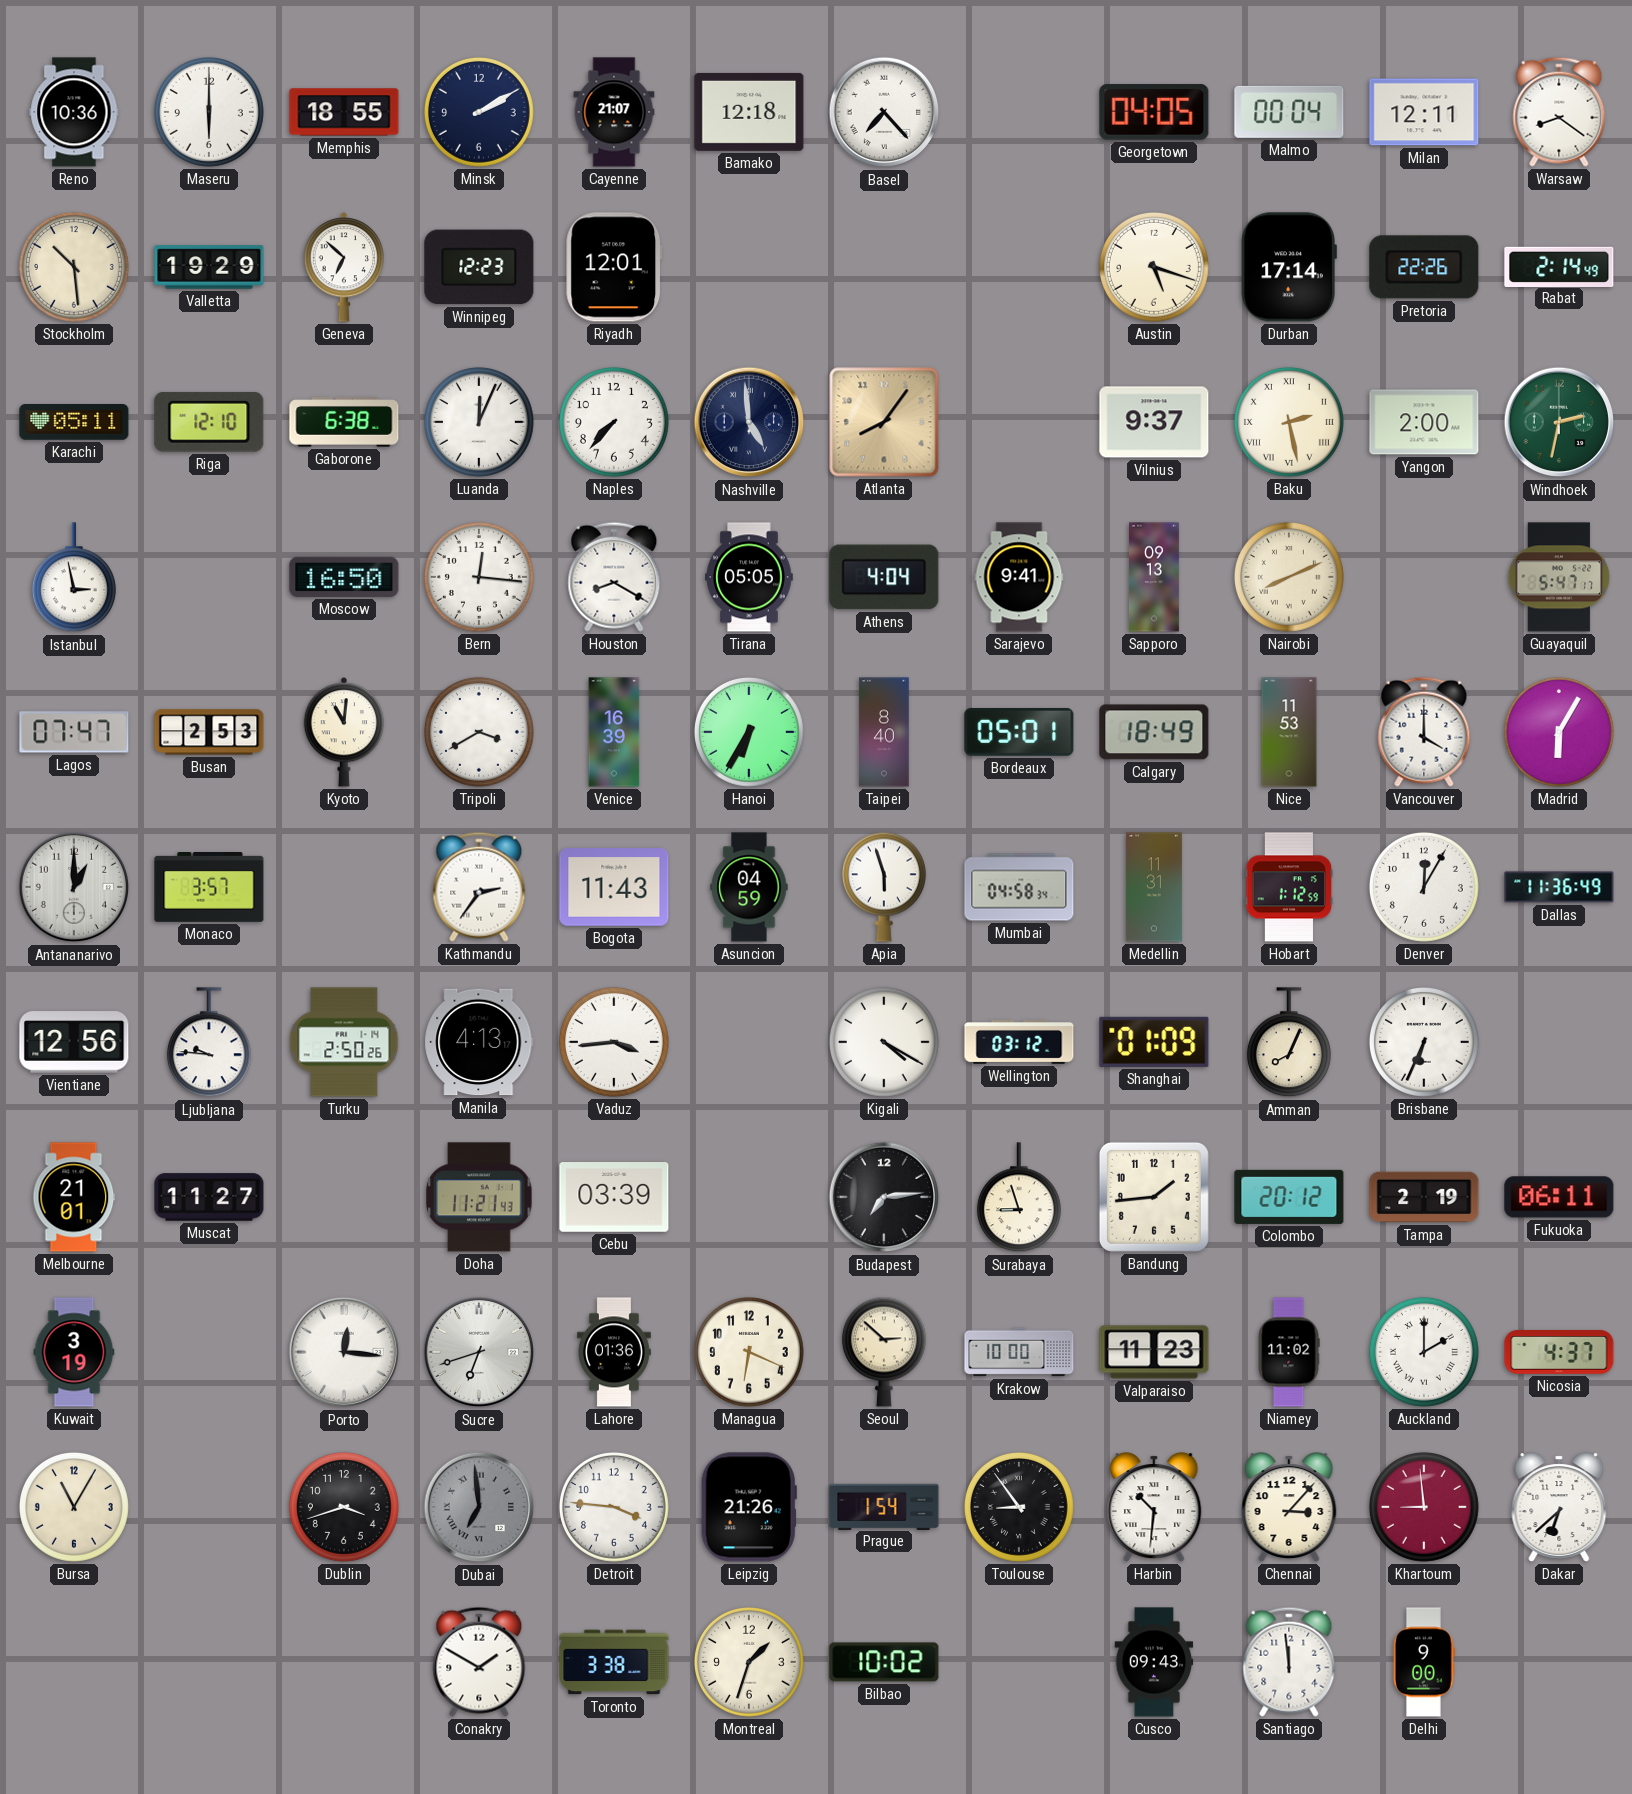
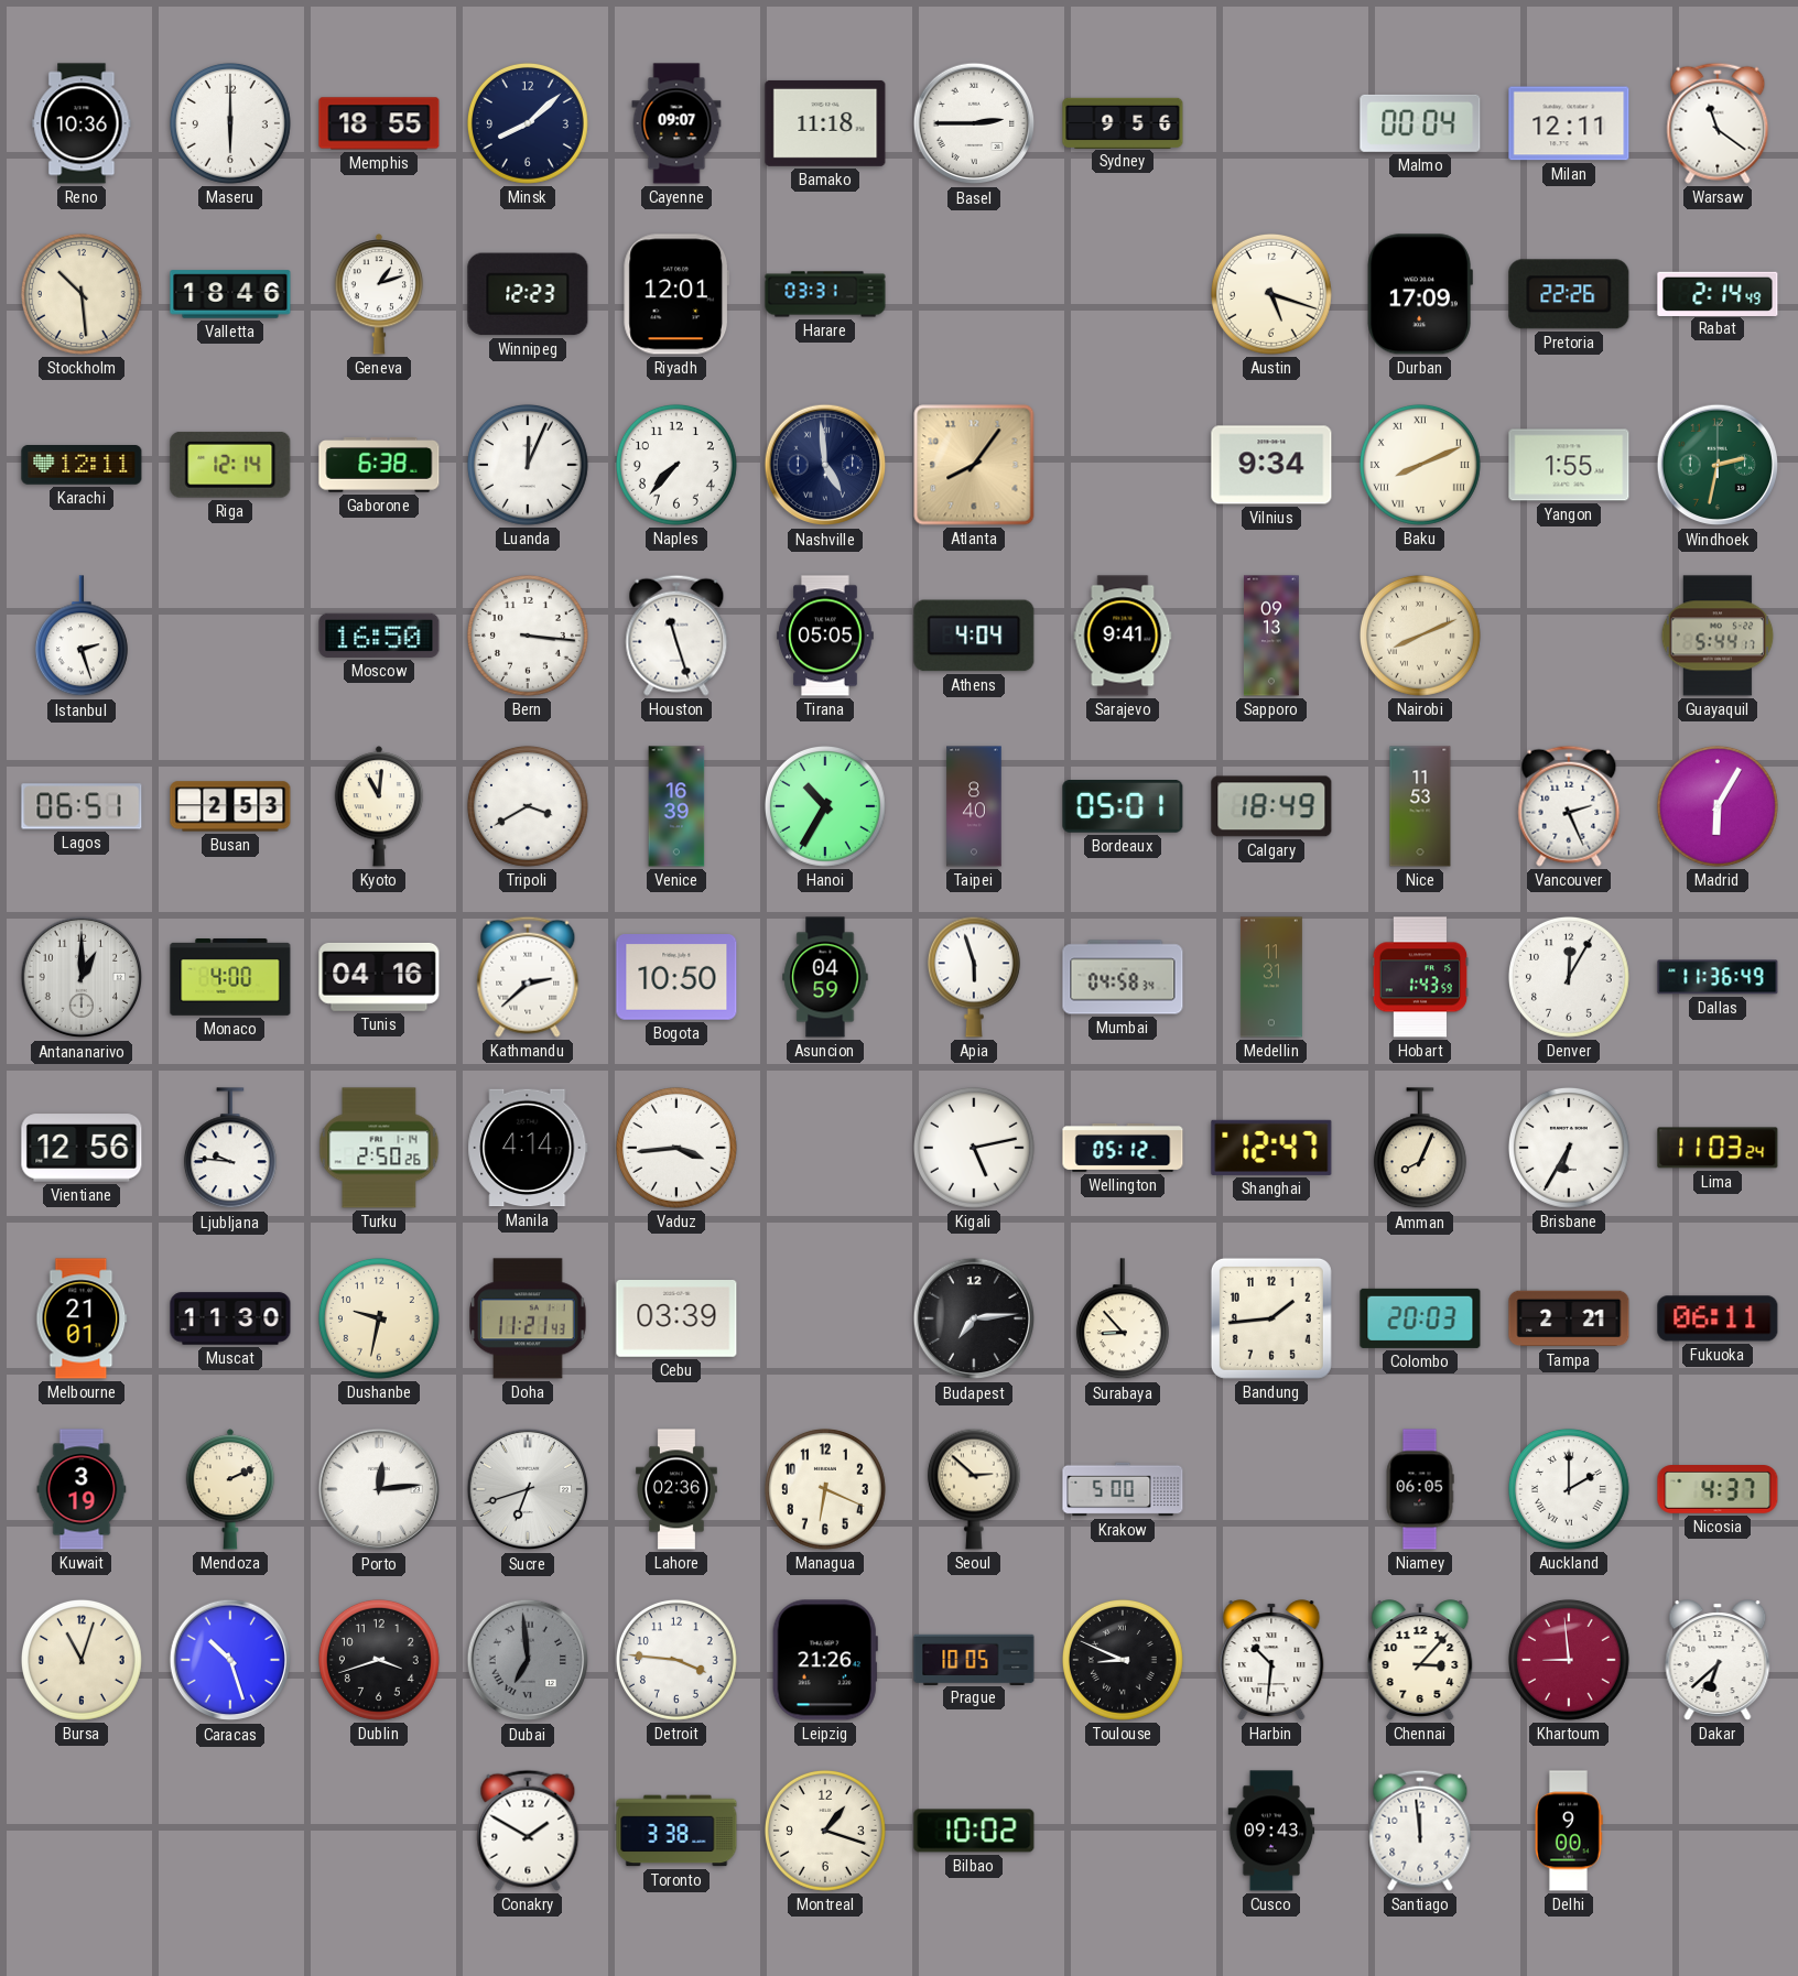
Minsk: 2:10 -> 8:08 (528, 123)
Cayenne: 21:07 -> 09:07 (676, 123)
Bamako: 12:18 -> 11:18 (825, 123)
Basel: 7:23 -> 2:45 (974, 123)
Sydney: none -> 9:56 (1123, 122)
Georgetown: 04:05 -> none (1154, 112)
Warsaw: 8:21 -> 11:21 (1718, 123)
Valletta: 19:29 -> 18:46 (230, 294)
Geneva: 6:52 -> 1:12 (379, 294)
Harare: none -> 03:31 (825, 294)
Durban: 17:14 -> 17:09 (1420, 294)
Karachi: 05:11 -> 12:11 (82, 466)
Riga: 12:10 -> 12:14 (230, 465)
Vilnius: 9:37 -> 9:34 (1271, 465)
Baku: 2:28 -> 8:11 (1420, 465)
Yangon: 2:00 -> 1:55 (1569, 465)
Istanbul: 2:58 -> 2:27 (82, 637)
Bern: 12:16 -> 3:16 (528, 636)
Houston: 8:20 -> 11:27 (676, 636)
Guayaquil: 5:47 -> 5:44 (1718, 636)
Lagos: 07:47 -> 06:51 (82, 806)
Hanoi: 6:35 -> 10:35 (825, 806)
Vancouver: 4:00 -> 2:26 (1569, 806)
Monaco: 3:57 -> 4:00 (230, 978)
Tunis: none -> 04:16 (379, 977)
Kathmandu: 2:36 -> 2:38 (528, 977)
Bogota: 11:43 -> 10:50 (676, 977)
Hobart: 1:12 -> 1:43 (1420, 977)
Manila: 4:13 -> 4:14 (528, 1148)
Kigali: 4:20 -> 5:13 (974, 1148)
Wellington: 03:12 -> 05:12 (1123, 1148)
Shanghai: 01:09 -> 12:47 (1271, 1148)
Brisbane: 6:34 -> 6:35 (1569, 1148)
Lima: none -> 11:03 (1718, 1148)
Muscat: 11:27 -> 11:30 (230, 1318)
Dushanbe: none -> 9:32 (379, 1318)
Surabaya: 8:57 -> 8:53 (1123, 1320)
Colombo: 20:12 -> 20:03 (1420, 1318)
Tampa: 2:19 -> 2:21 (1569, 1318)
Mendoza: none -> 2:11 (230, 1489)
Porto: 12:16 -> 12:14 (379, 1489)
Lahore: 01:36 -> 02:36 (676, 1489)
Krakow: 10:00 -> 5:00 (1123, 1489)
Valparaiso: 11:23 -> none (1154, 1352)
Niamey: 11:02 -> 06:05 (1420, 1489)
Bursa: 11:05 -> 11:03 (82, 1660)
Caracas: none -> 10:27 (230, 1660)
Prague: 1:54 -> 10:05 (974, 1659)
Toulouse: 8:54 -> 8:49 (1123, 1660)
Montreal: 1:33 -> 1:18 (825, 1831)
